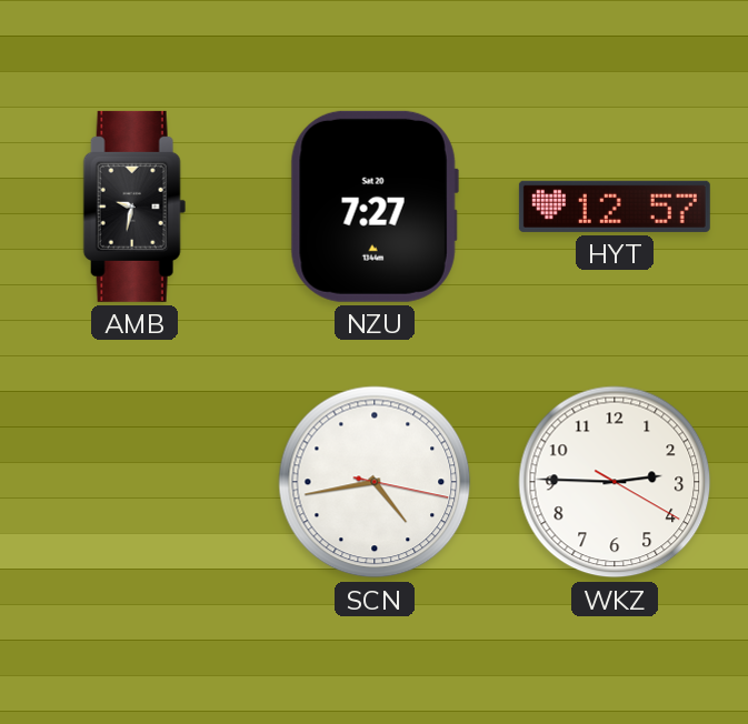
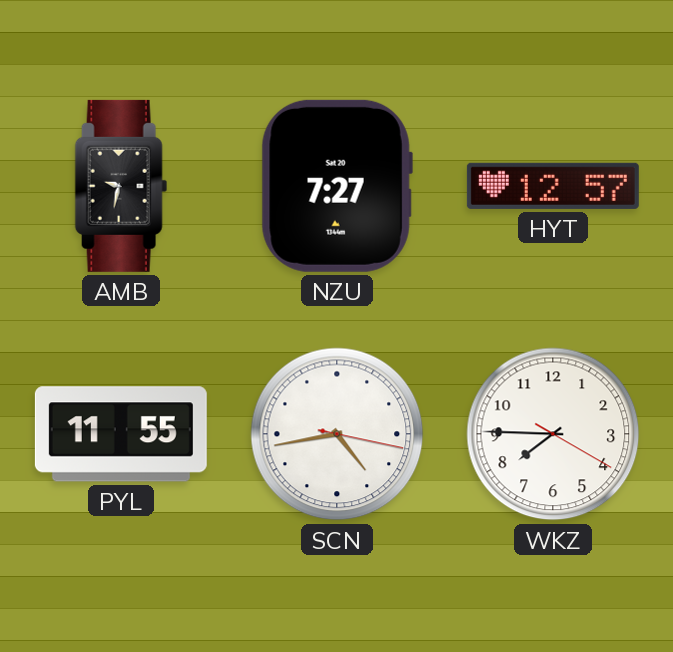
PYL: none -> 11:55 (121, 434)
WKZ: 2:45 -> 7:45 (553, 434)
